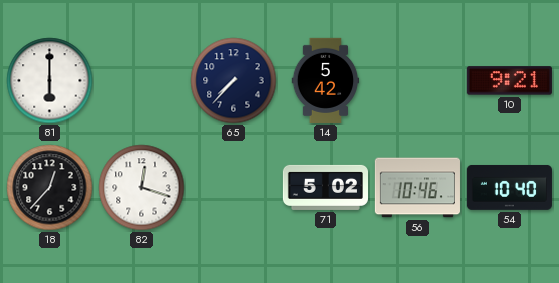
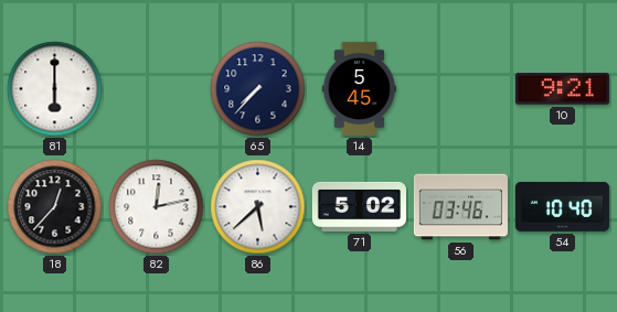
14: 5:42 -> 5:45 (360, 88)
82: 12:18 -> 12:13 (157, 207)
86: none -> 5:38 (258, 207)
56: 10:46 -> 03:46 (460, 207)
